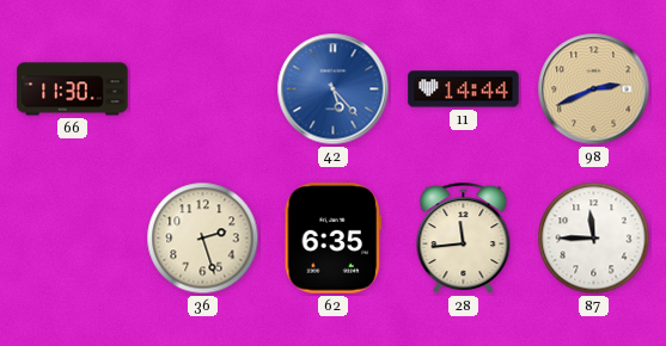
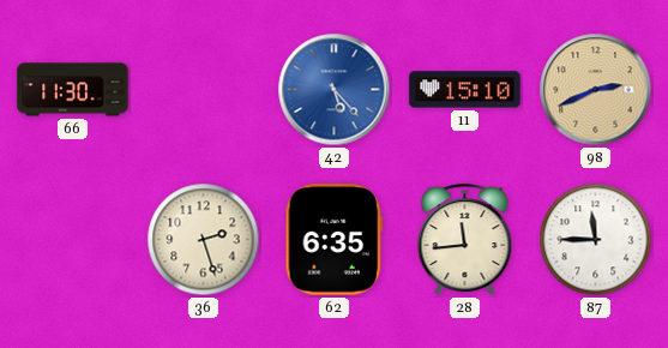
11: 14:44 -> 15:10 (465, 90)
